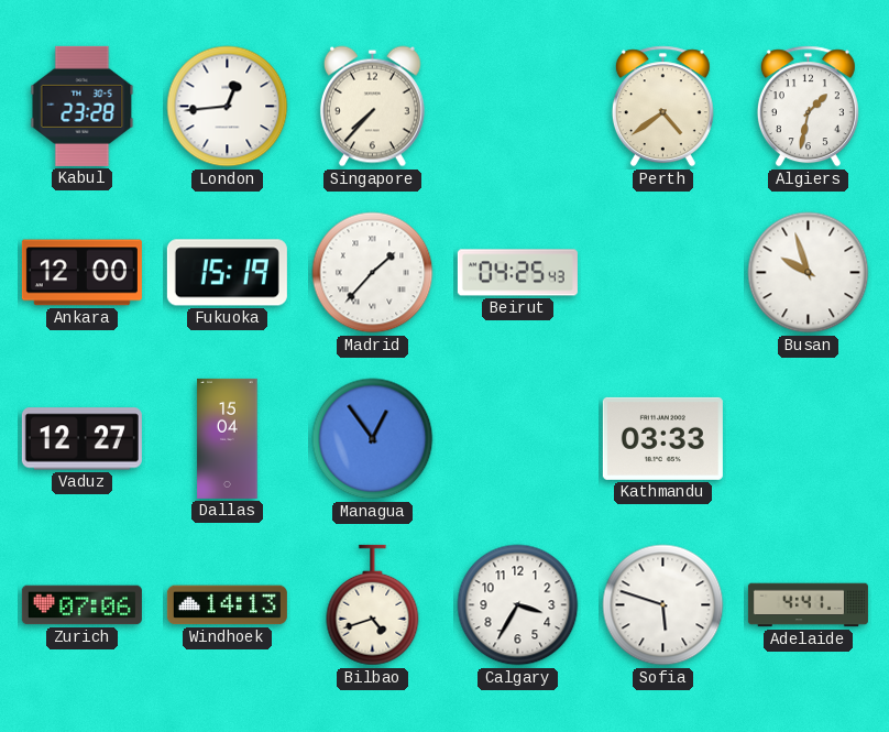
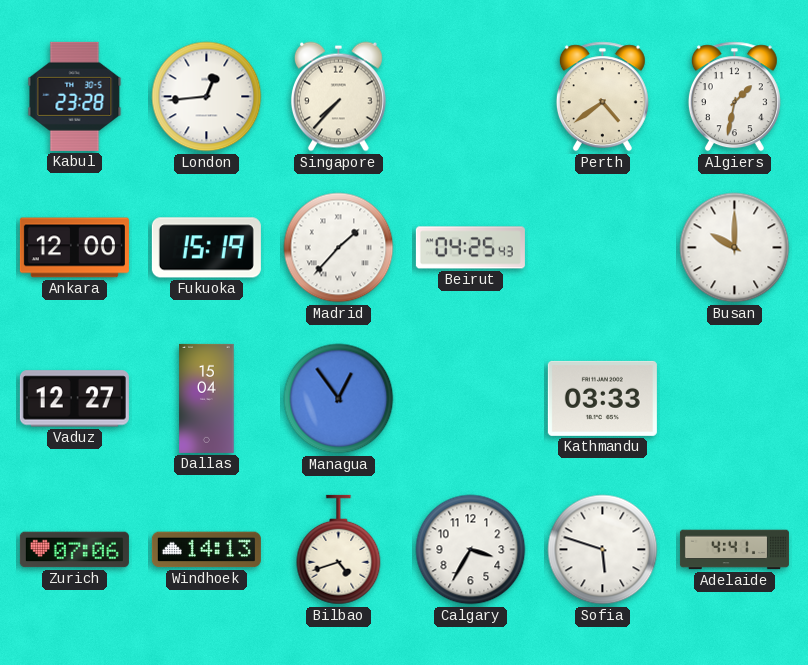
Busan: 9:57 -> 10:00 (735, 248)
